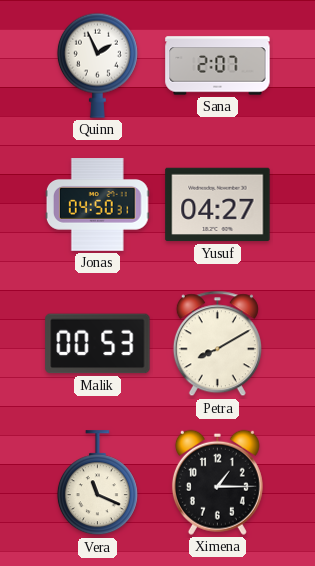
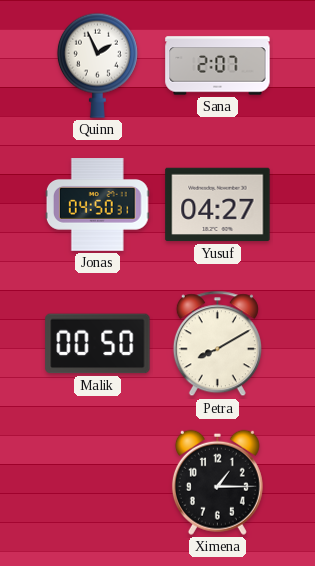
Malik: 00:53 -> 00:50 (98, 344)
Vera: 11:19 -> none (97, 483)
